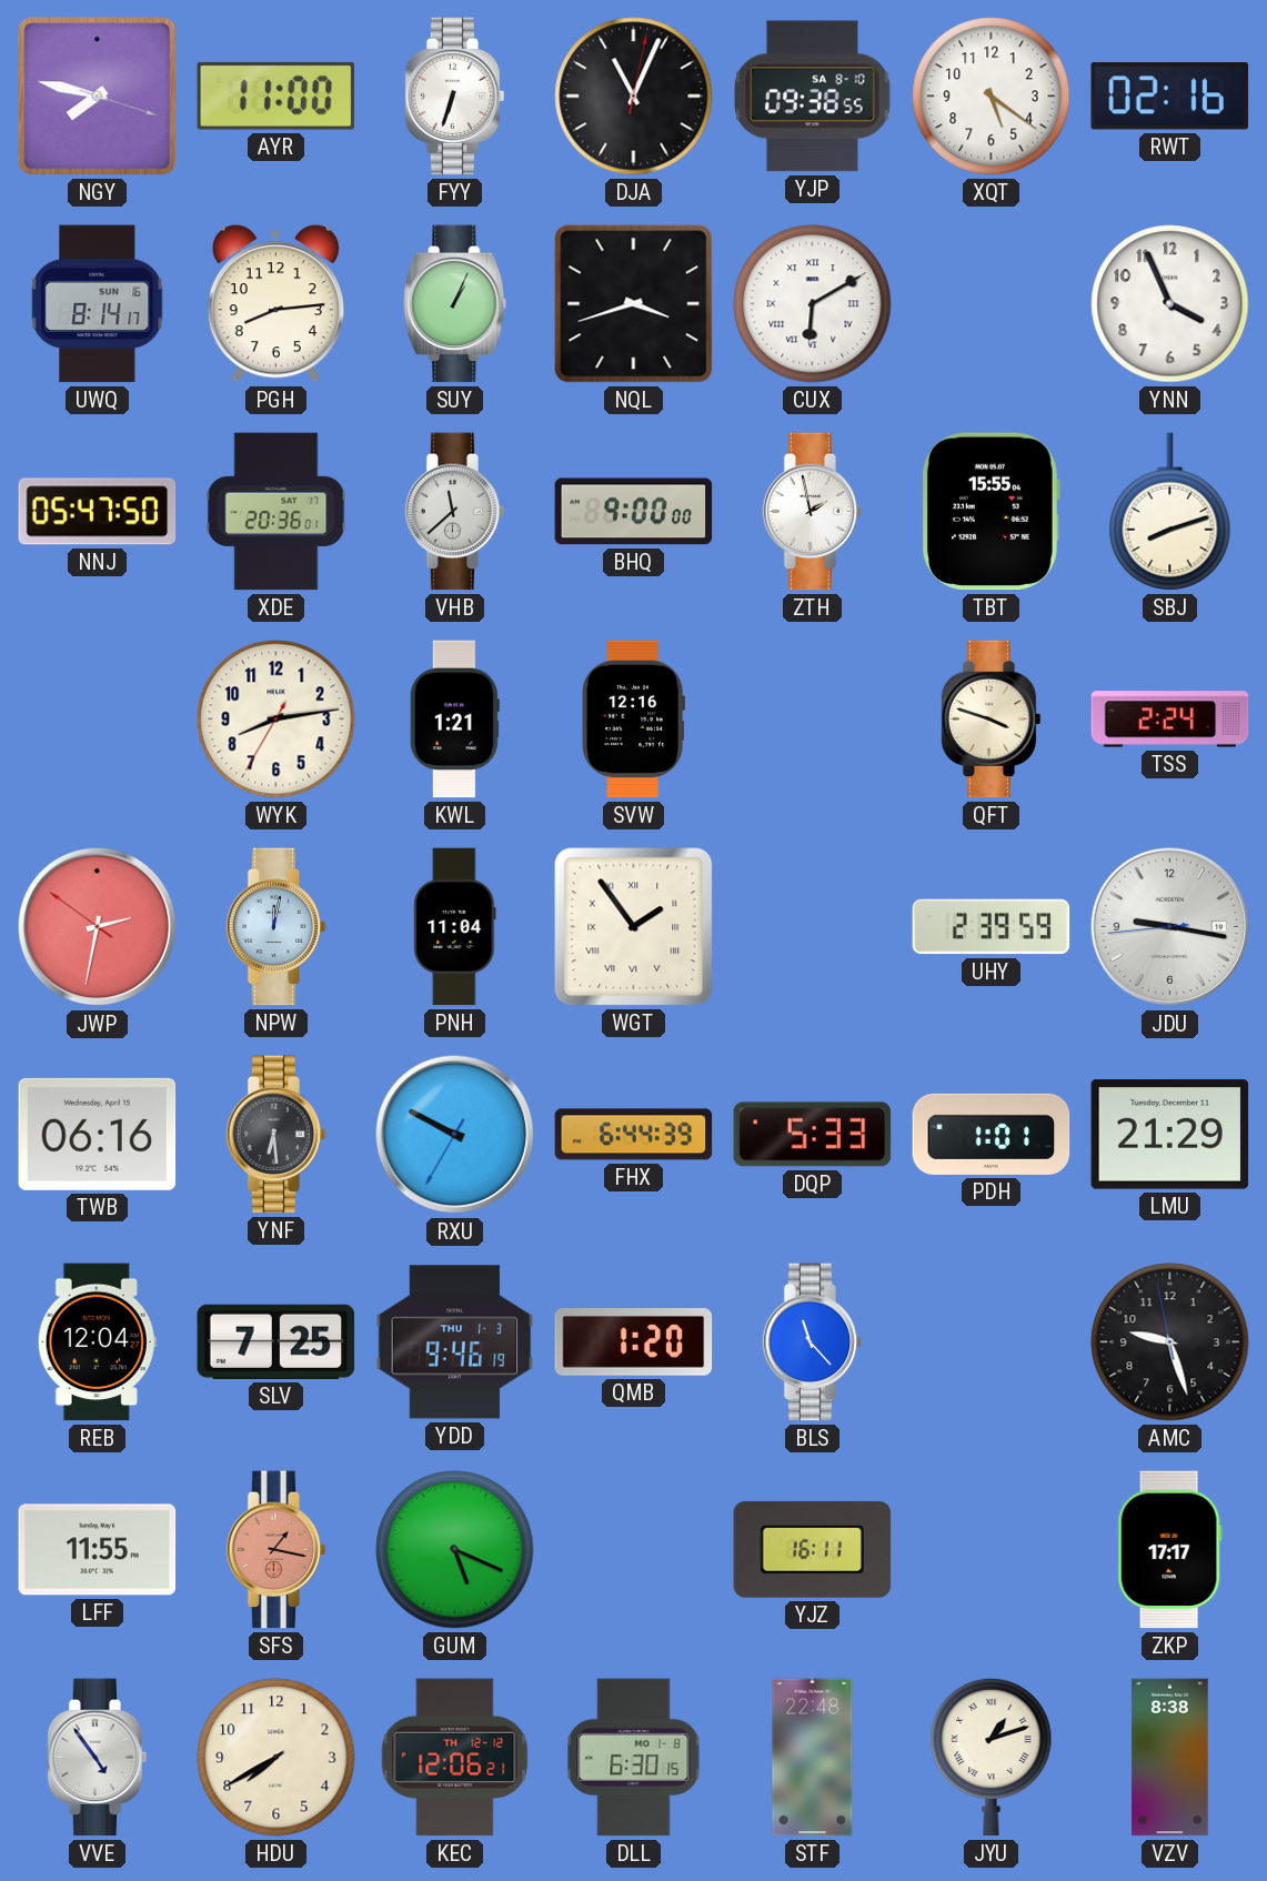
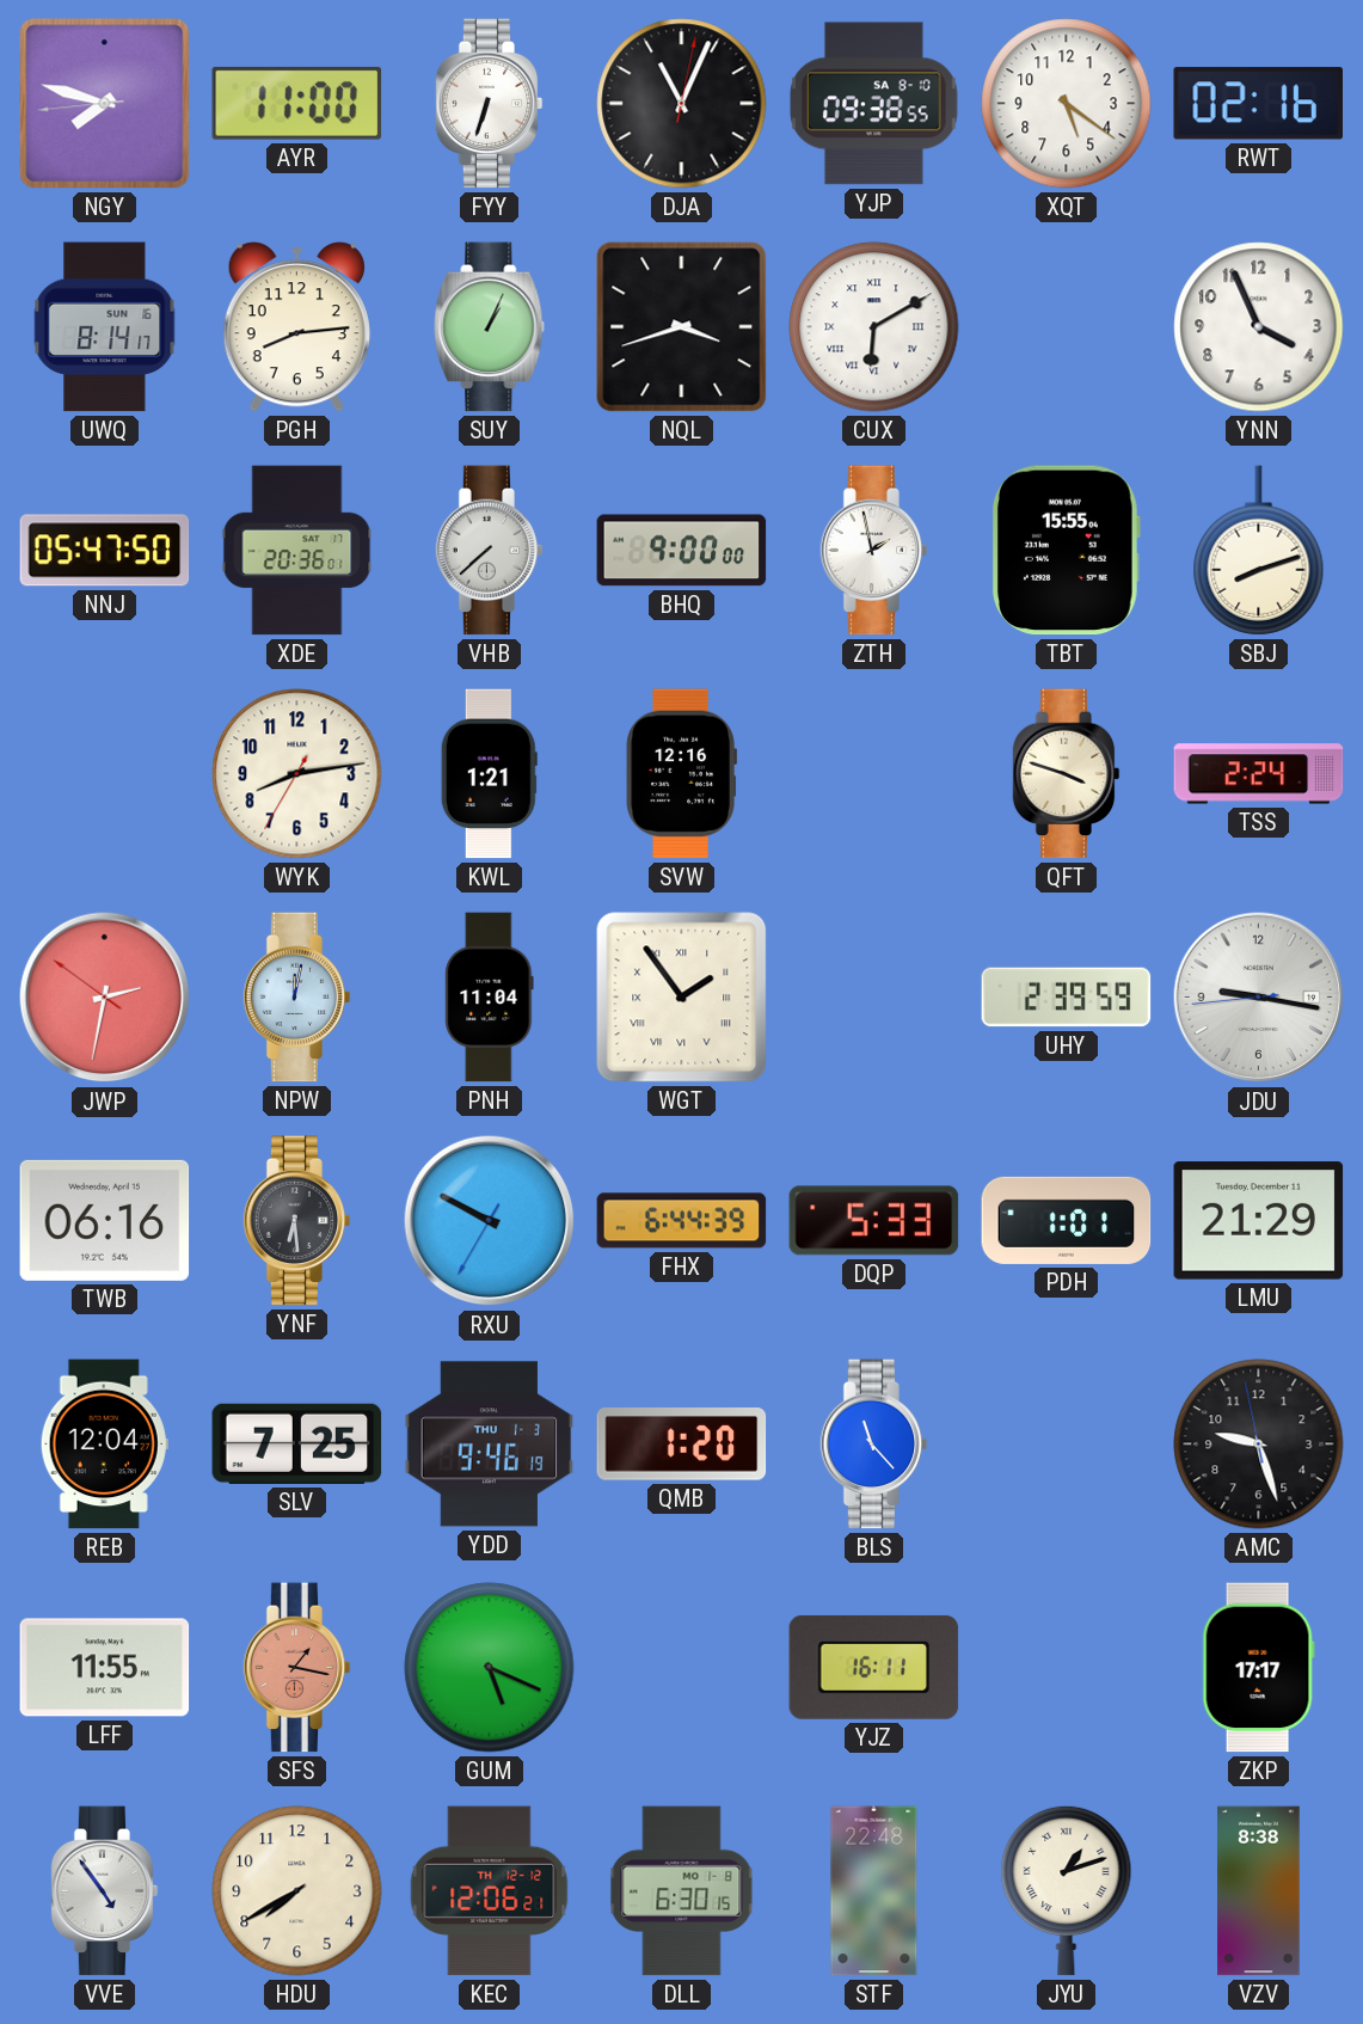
NGY: 7:47:18 -> 7:47:44 (105, 104)
VHB: 11:38 -> 7:38 (490, 551)
